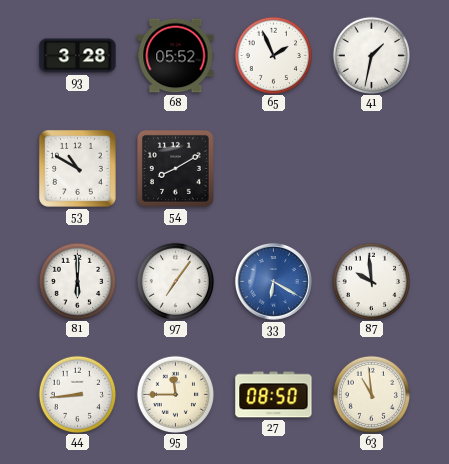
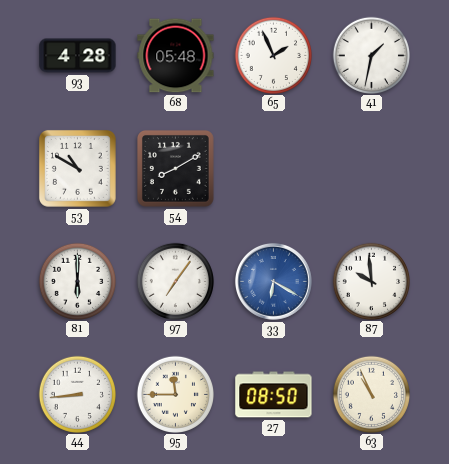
93: 3:28 -> 4:28 (78, 56)
68: 05:52 -> 05:48 (176, 56)
63: 10:59 -> 10:56 (371, 394)
